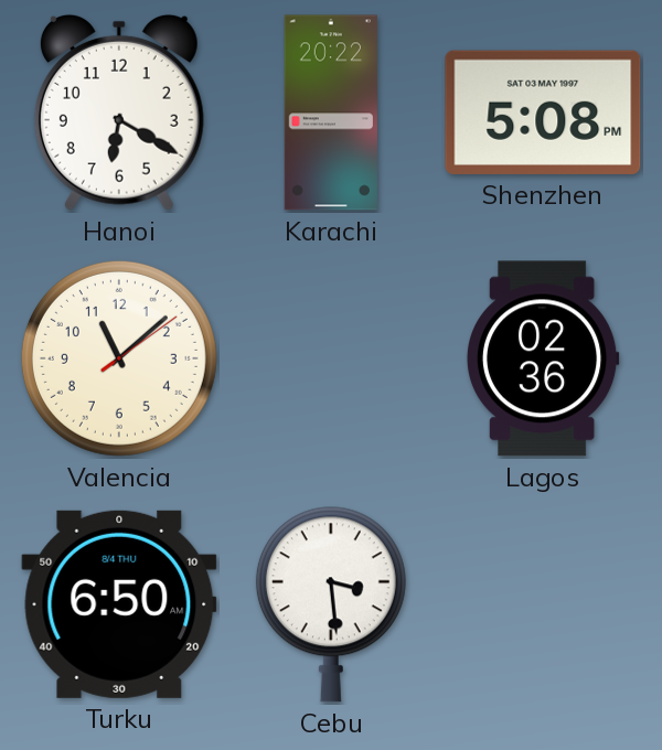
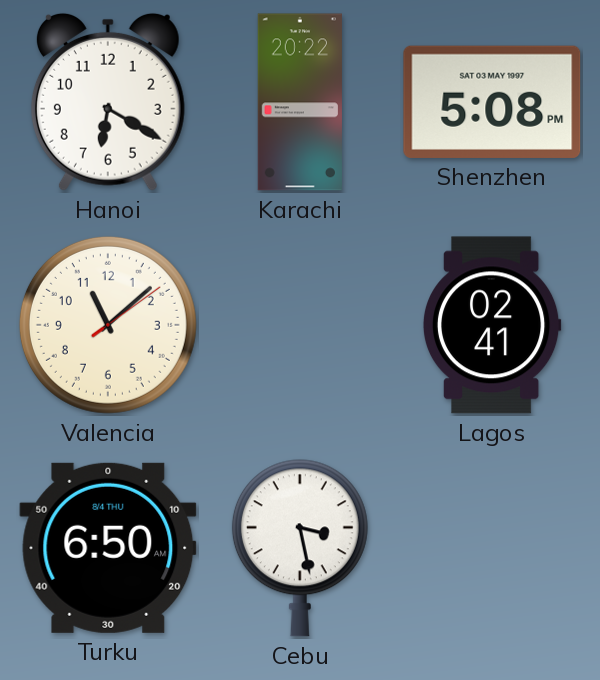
Lagos: 02:36 -> 02:41 (492, 325)
Cebu: 3:29 -> 3:28 (300, 548)
